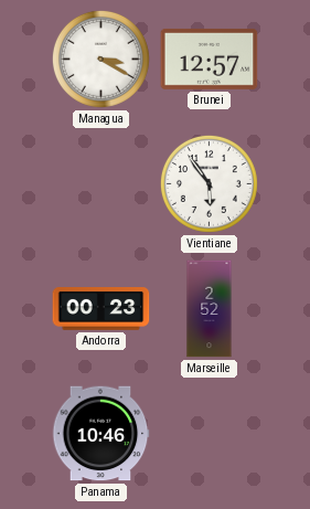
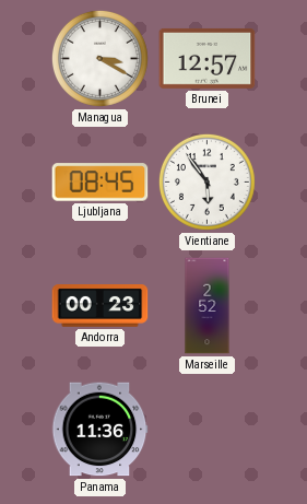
Ljubljana: none -> 08:45 (101, 183)
Panama: 10:46 -> 11:36 (99, 430)
